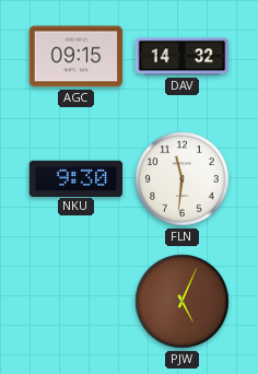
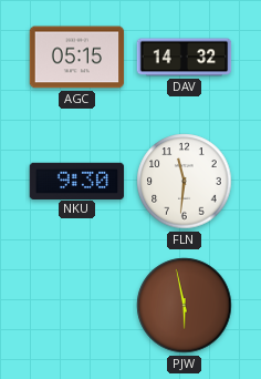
AGC: 09:15 -> 05:15 (77, 58)
PJW: 5:04 -> 5:58 (185, 306)
